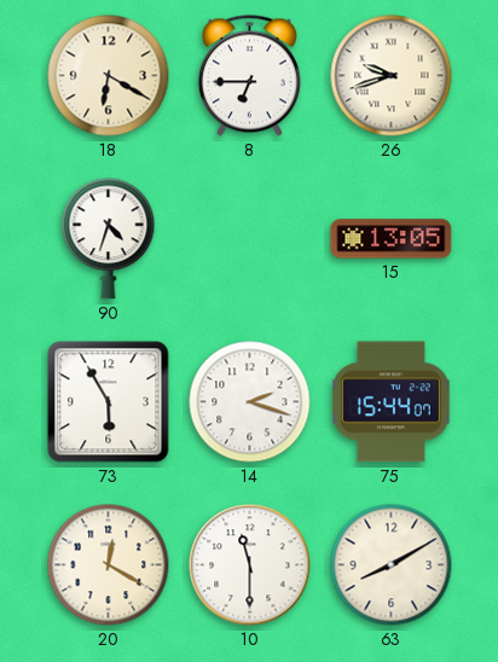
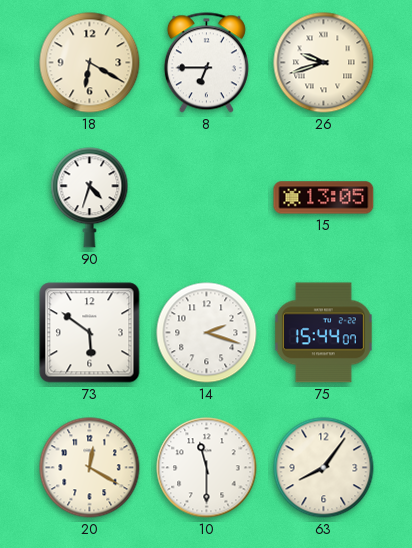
73: 5:55 -> 5:51 (90, 333)
63: 8:10 -> 8:06 (324, 468)
